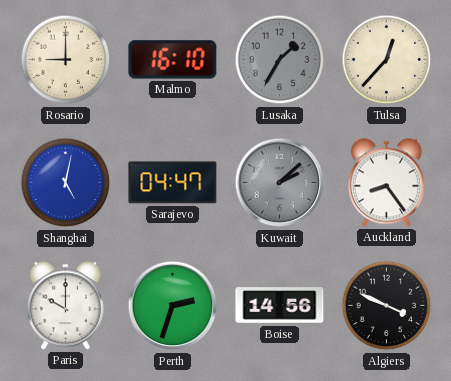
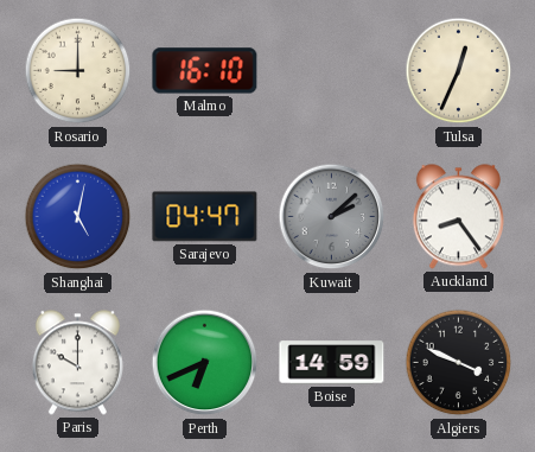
Lusaka: 1:35 -> none (280, 60)
Tulsa: 12:37 -> 12:34 (459, 71)
Perth: 2:33 -> 6:41 (205, 363)
Boise: 14:56 -> 14:59 (332, 363)
